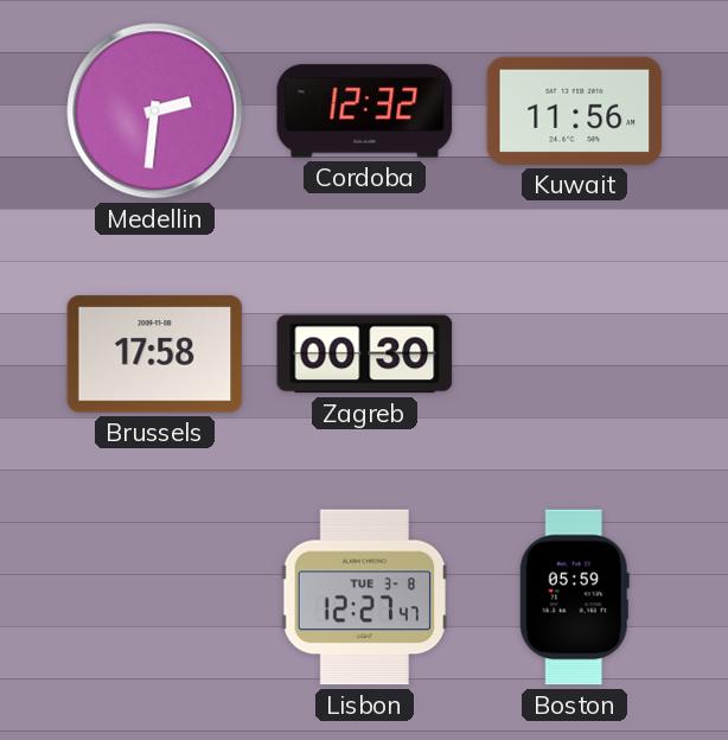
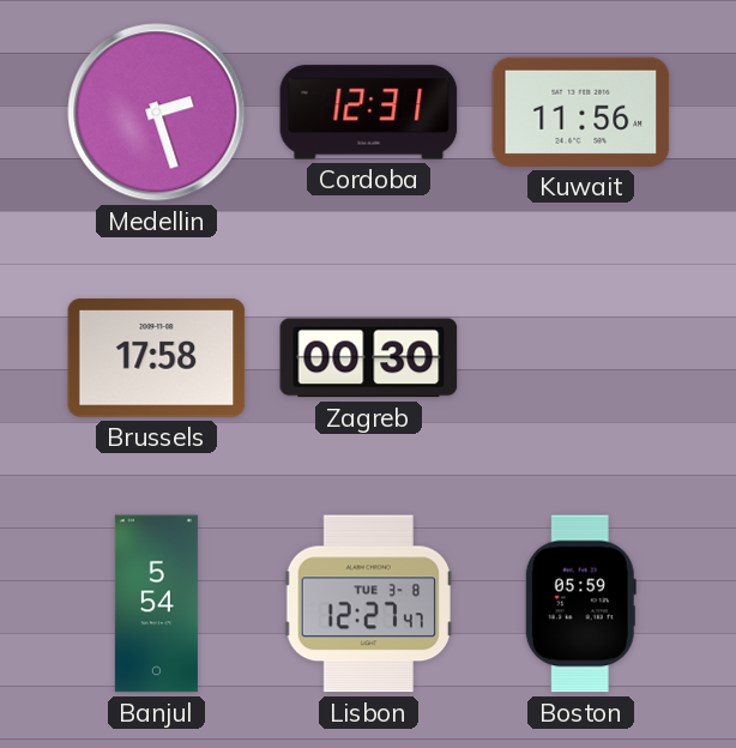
Medellin: 2:31 -> 2:27 (157, 113)
Cordoba: 12:32 -> 12:31 (369, 113)
Banjul: none -> 5:54 (156, 604)
